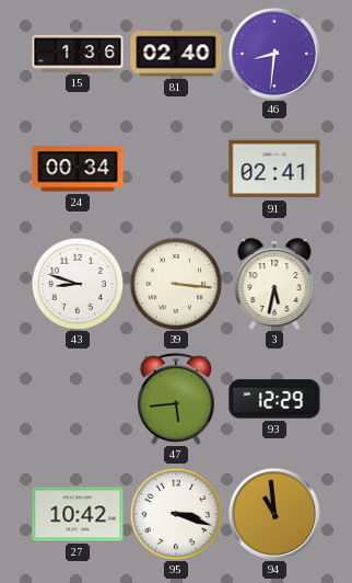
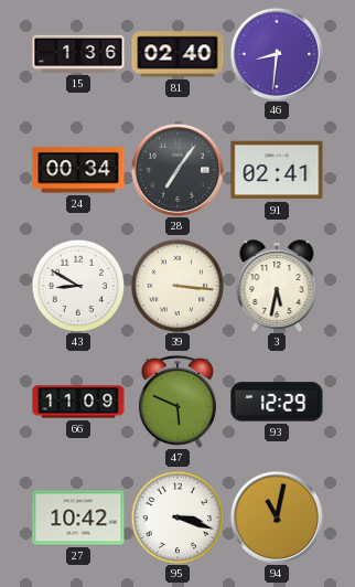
28: none -> 7:06 (176, 169)
43: 8:48 -> 8:50 (78, 286)
66: none -> 11:09 (78, 402)
47: 5:44 -> 5:49 (177, 402)
94: 10:59 -> 11:02 (276, 516)
